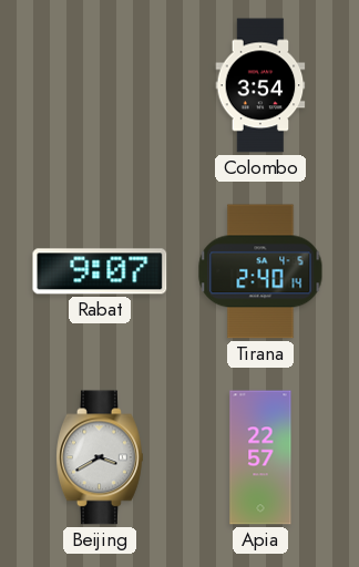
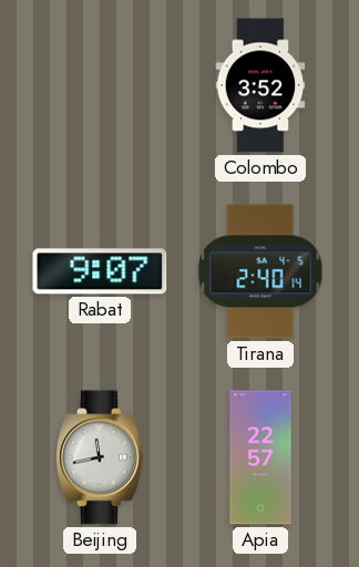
Colombo: 3:54 -> 3:52 (260, 85)
Beijing: 3:40 -> 11:43 (101, 457)
